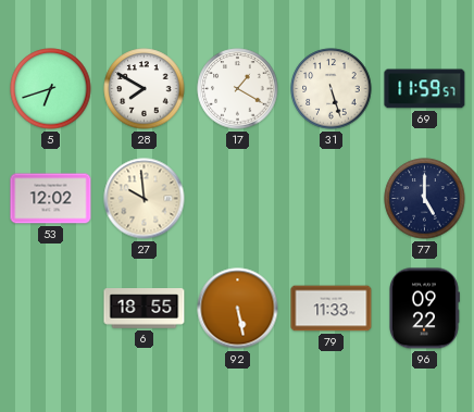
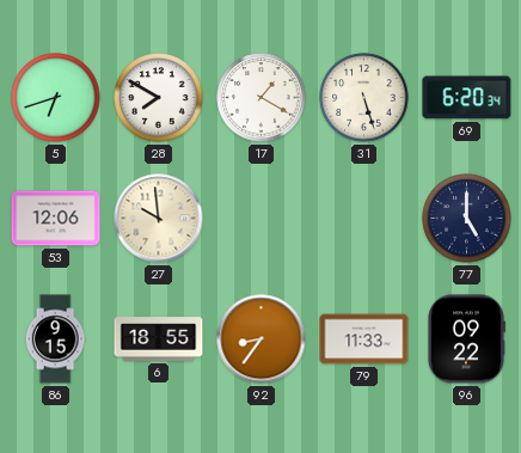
69: 11:59 -> 6:20 (467, 98)
53: 12:02 -> 12:06 (56, 219)
86: none -> 9:15 (55, 339)
92: 5:28 -> 8:36 (262, 339)
